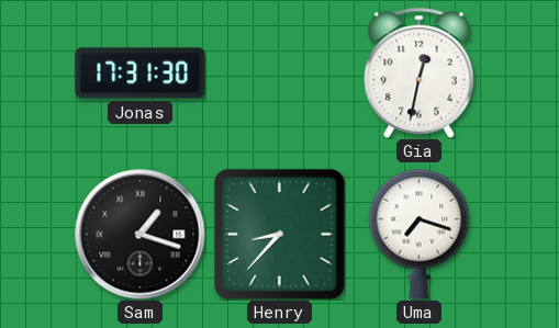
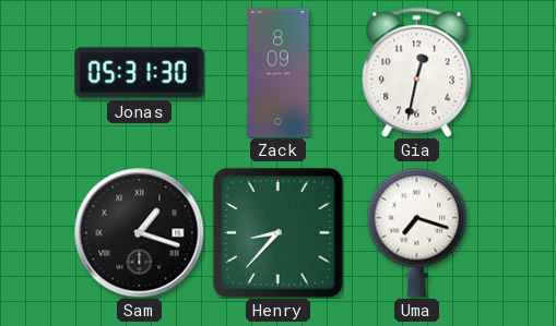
Jonas: 17:31 -> 05:31 (140, 73)
Zack: none -> 8:09 (279, 73)
